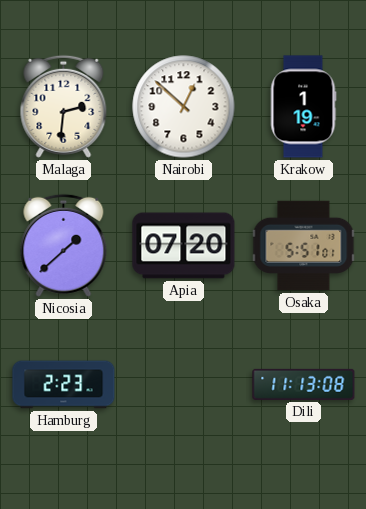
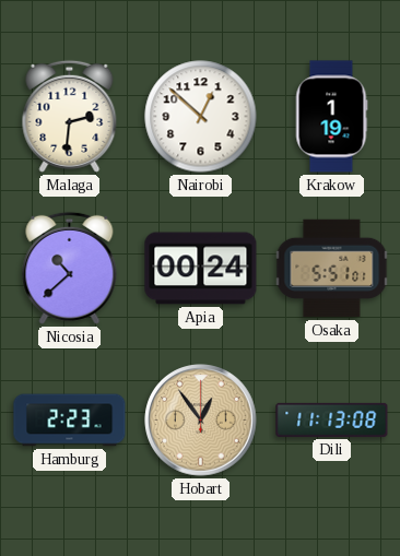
Nicosia: 1:38 -> 10:38 (70, 268)
Apia: 07:20 -> 00:24 (201, 269)
Hobart: none -> 12:54 (201, 421)
